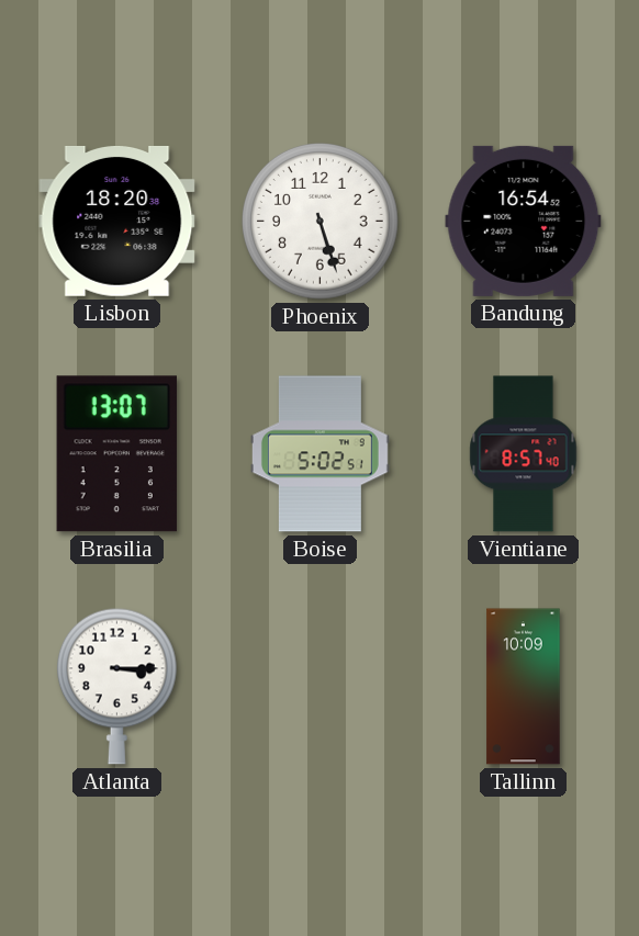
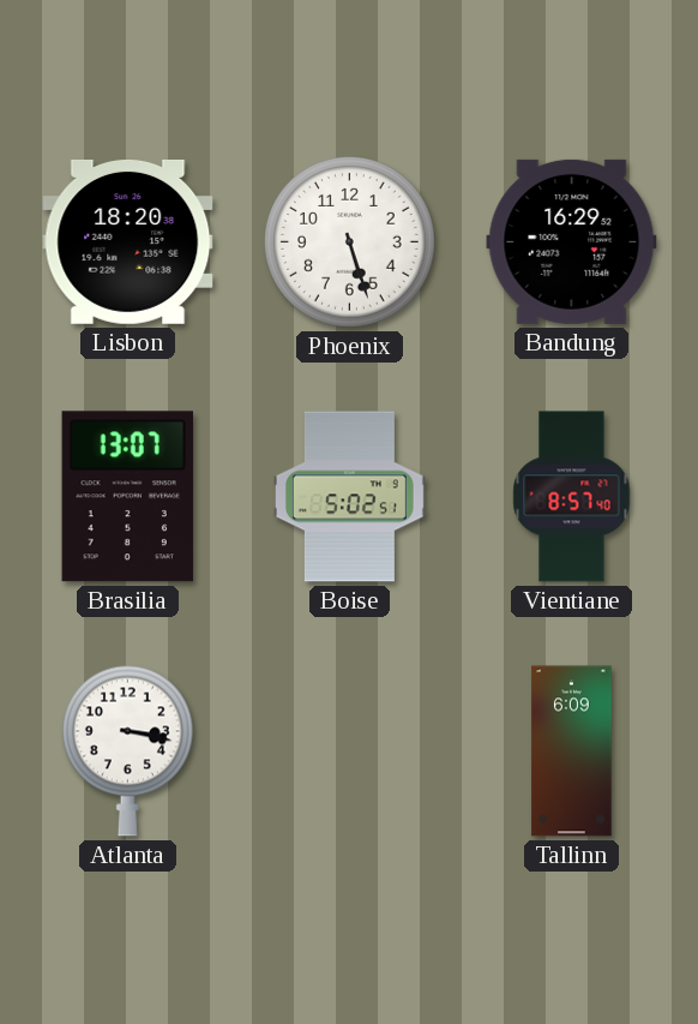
Bandung: 16:54 -> 16:29 (572, 241)
Atlanta: 3:15 -> 3:17 (127, 750)
Tallinn: 10:09 -> 6:09 (572, 751)
